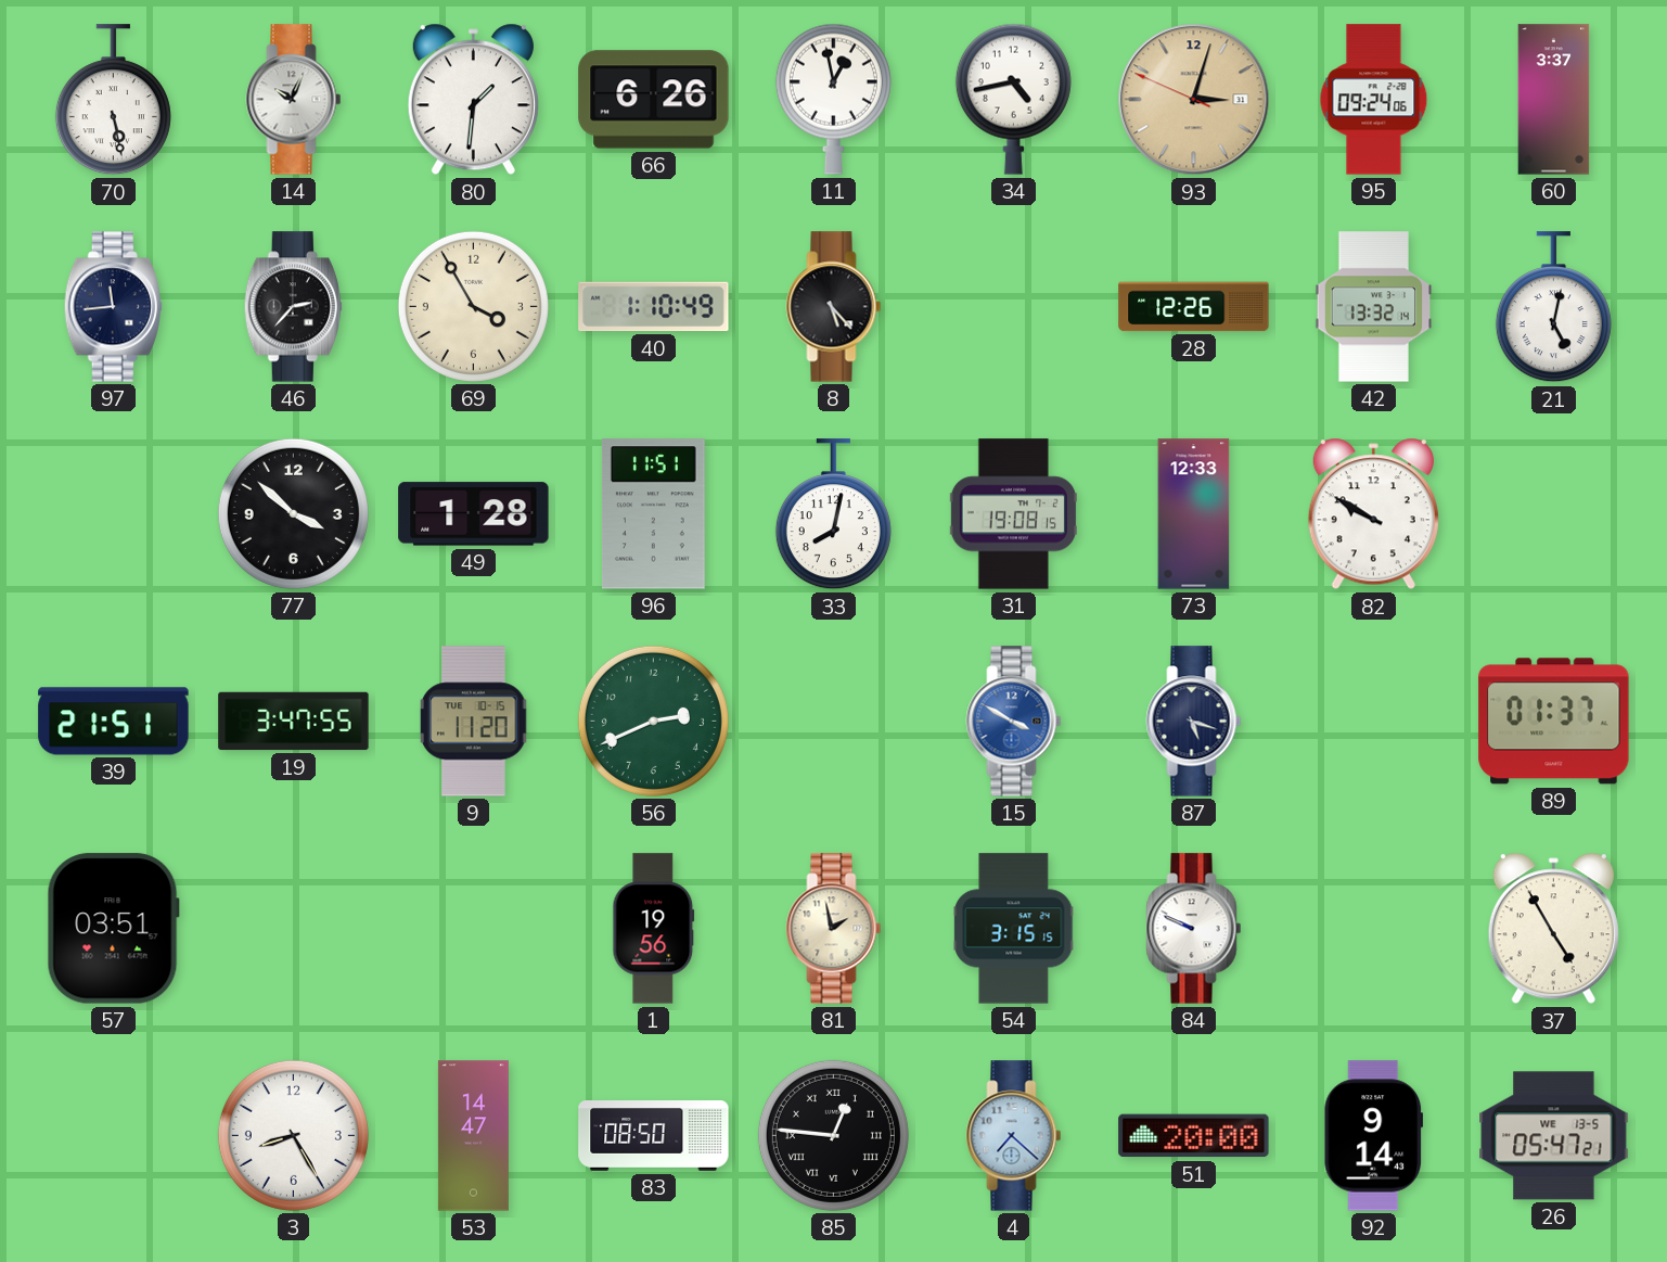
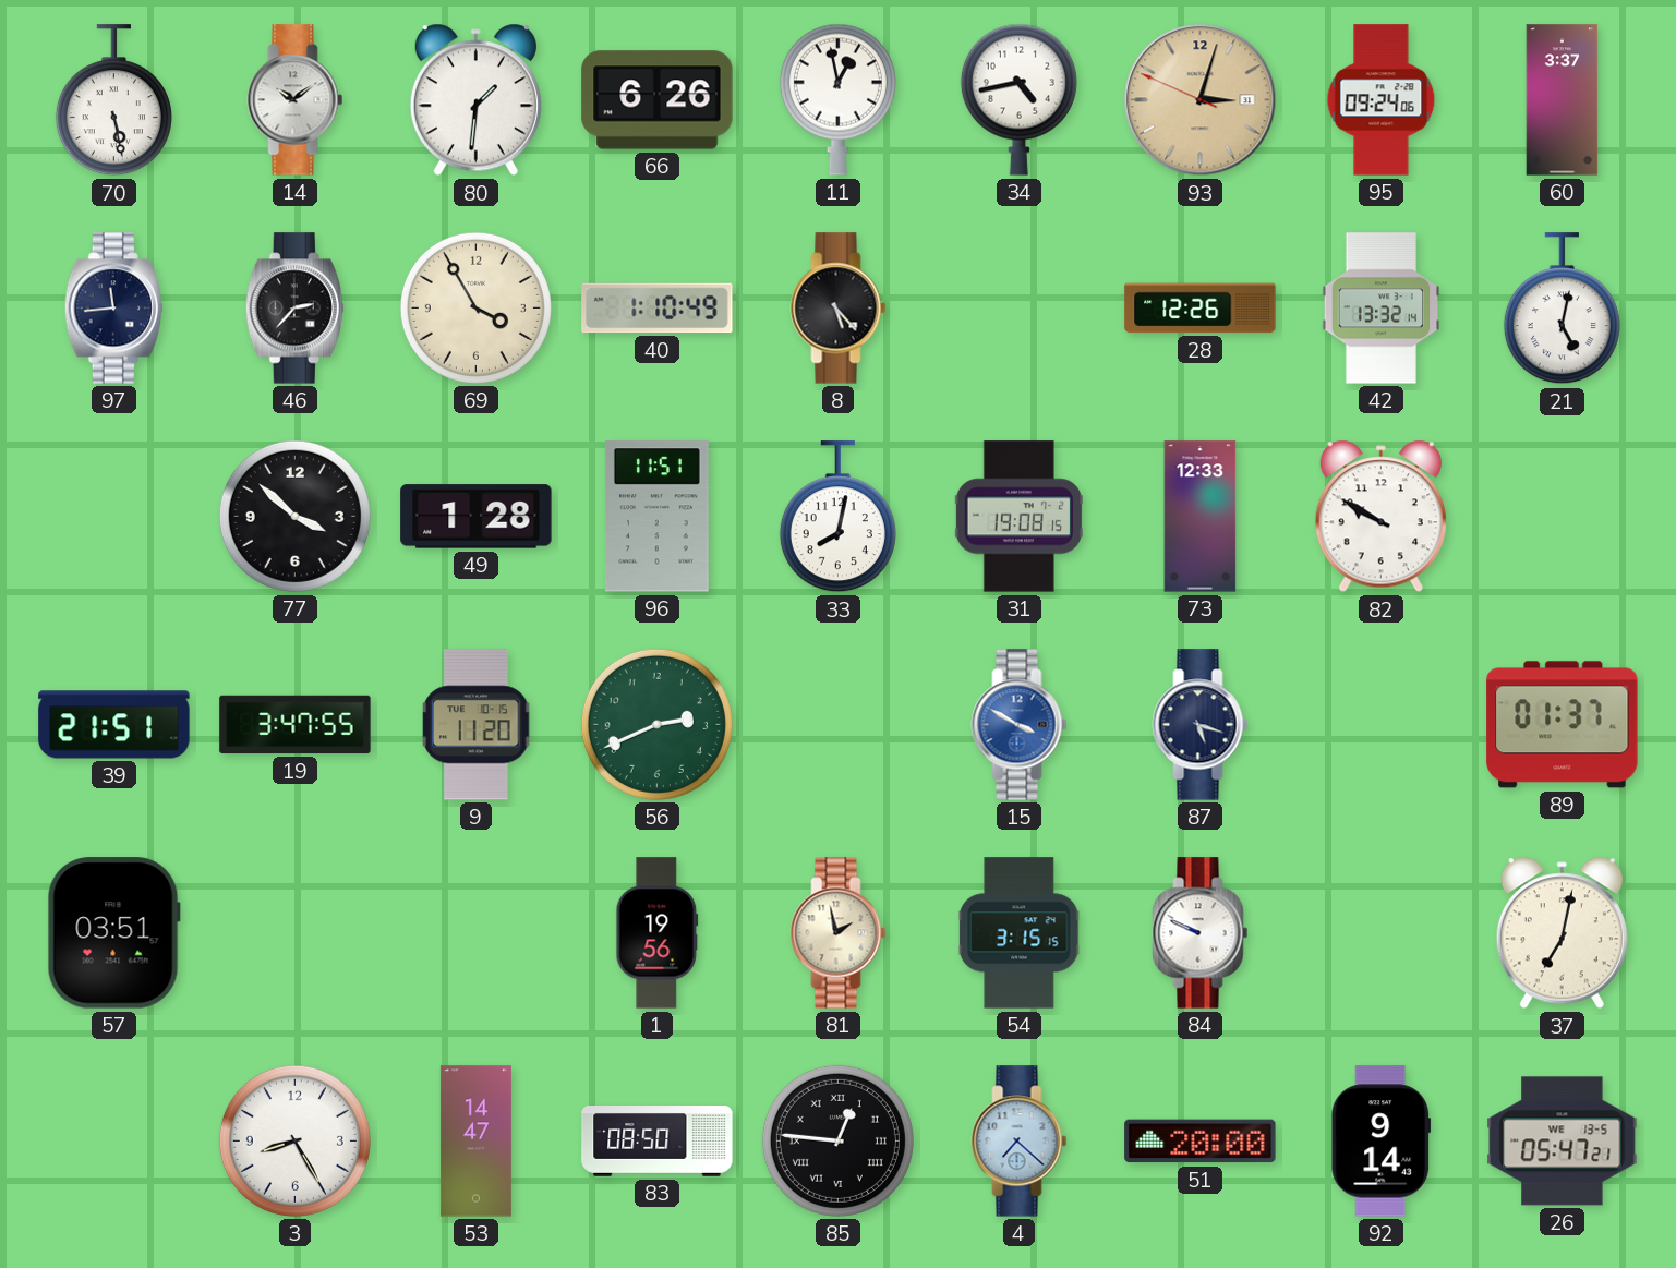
14: 10:04 -> 10:09 (296, 100)
37: 4:55 -> 7:02 (1562, 933)
